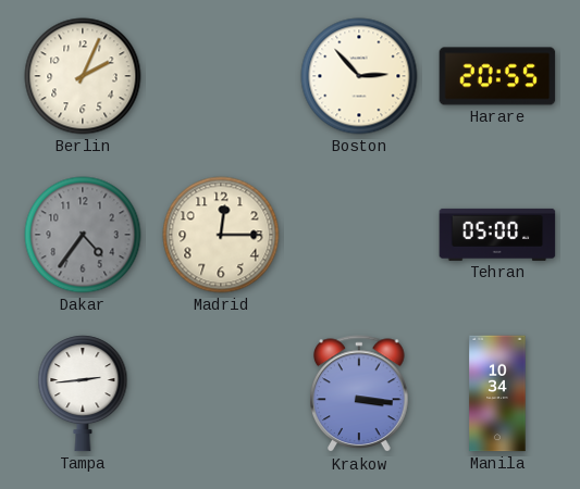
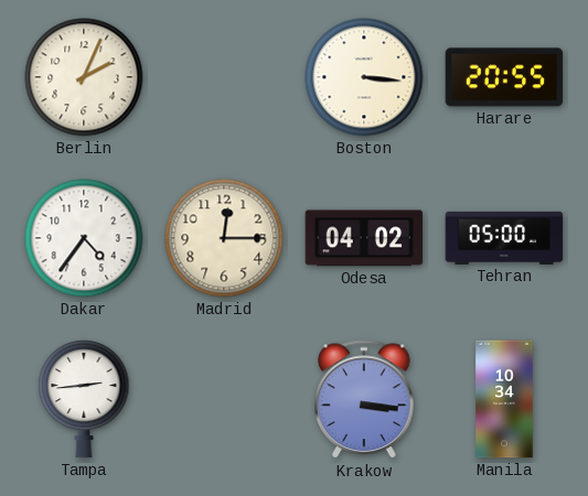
Boston: 2:53 -> 3:16 (364, 77)
Dakar dial: grey -> white (84, 238)
Odesa: none -> 04:02 (364, 238)
